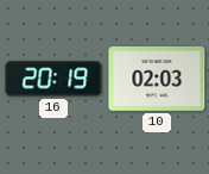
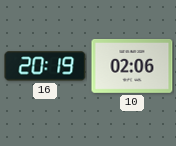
10: 02:03 -> 02:06 (132, 67)
